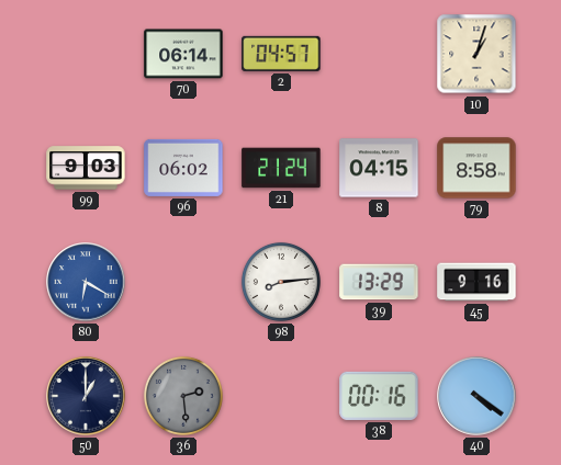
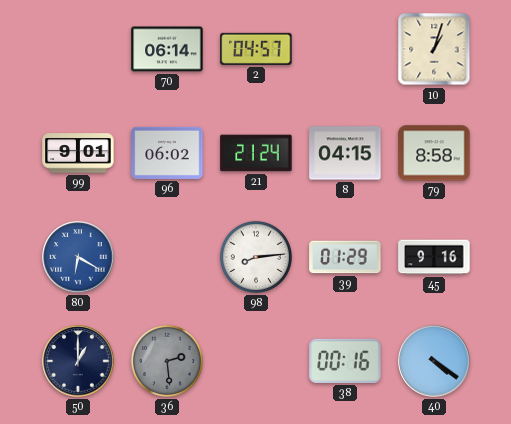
99: 9:03 -> 9:01 (78, 153)
39: 13:29 -> 01:29 (345, 257)
